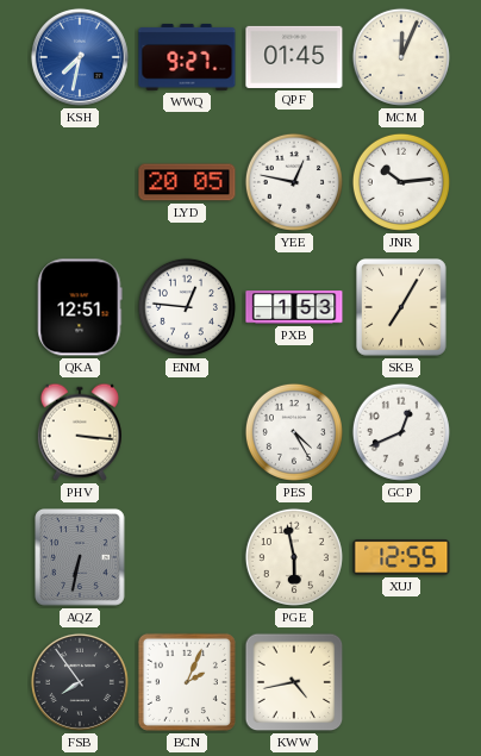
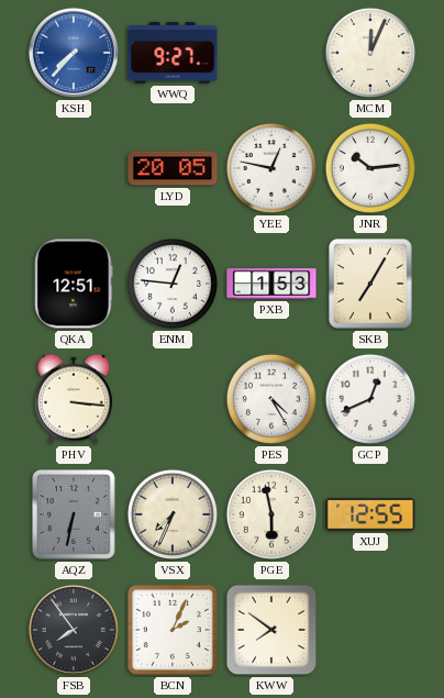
KSH: 7:32 -> 7:37 (74, 53)
QPF: 01:45 -> none (294, 57)
VSX: none -> 7:34 (173, 514)
KWW: 4:43 -> 7:51 (271, 630)
